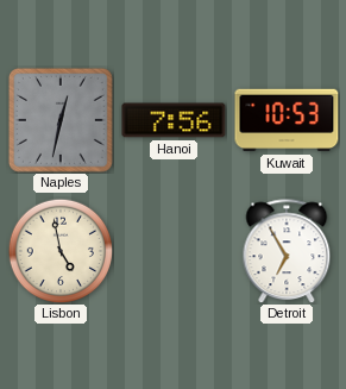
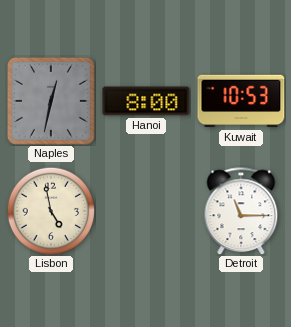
Hanoi: 7:56 -> 8:00 (146, 101)
Detroit: 6:55 -> 11:15 (241, 211)
